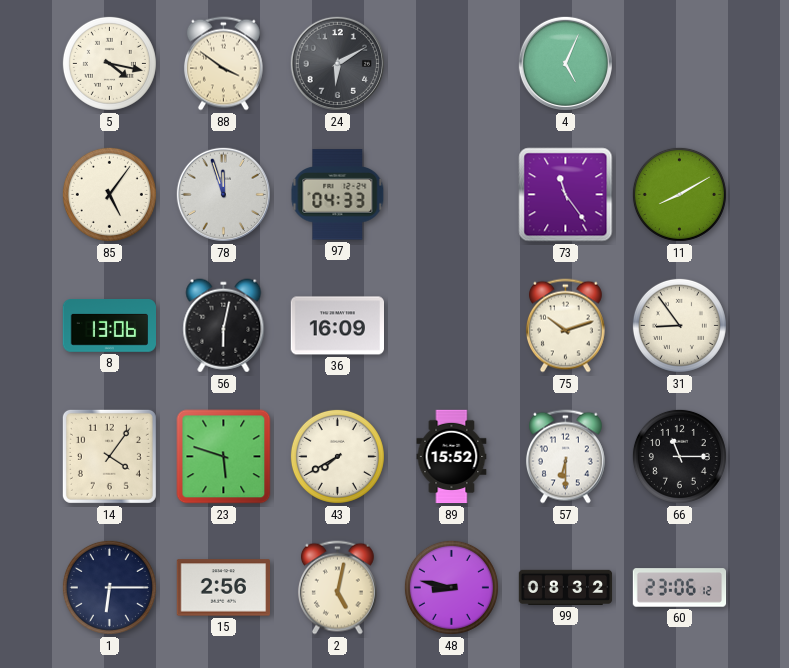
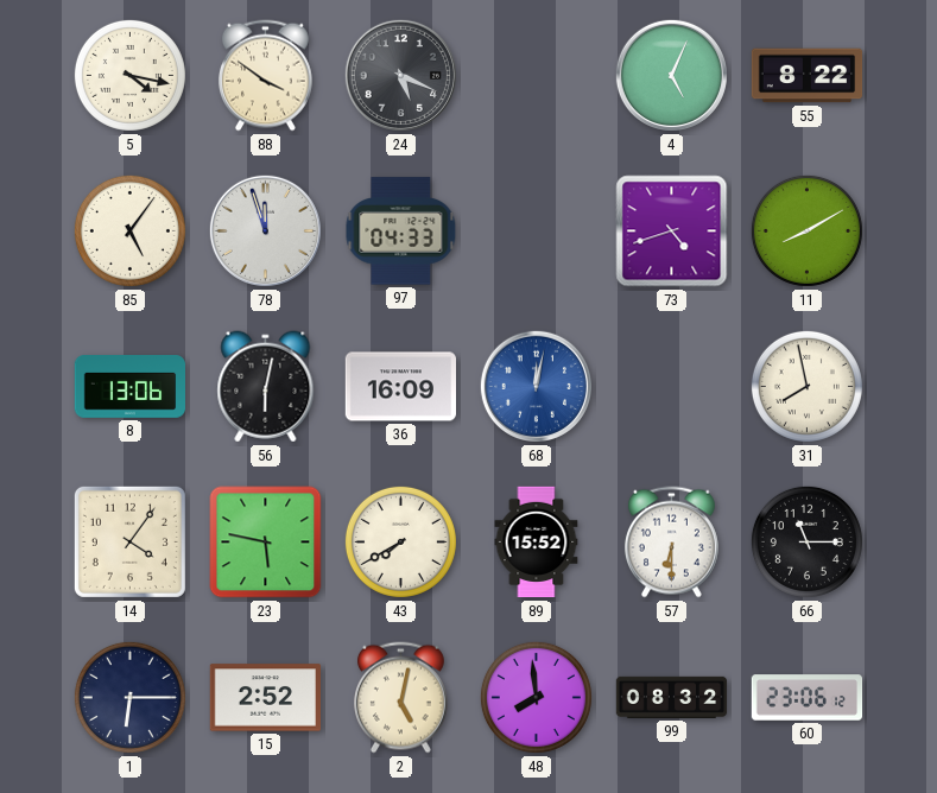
24: 6:10 -> 5:19 (400, 75)
55: none -> 8:22 (808, 76)
73: 11:24 -> 4:42 (672, 231)
68: none -> 12:02 (536, 386)
75: 10:12 -> none (565, 326)
31: 8:54 -> 7:58 (806, 386)
23: 5:48 -> 5:47 (266, 543)
15: 2:56 -> 2:52 (265, 698)
48: 8:47 -> 7:59 (536, 697)
